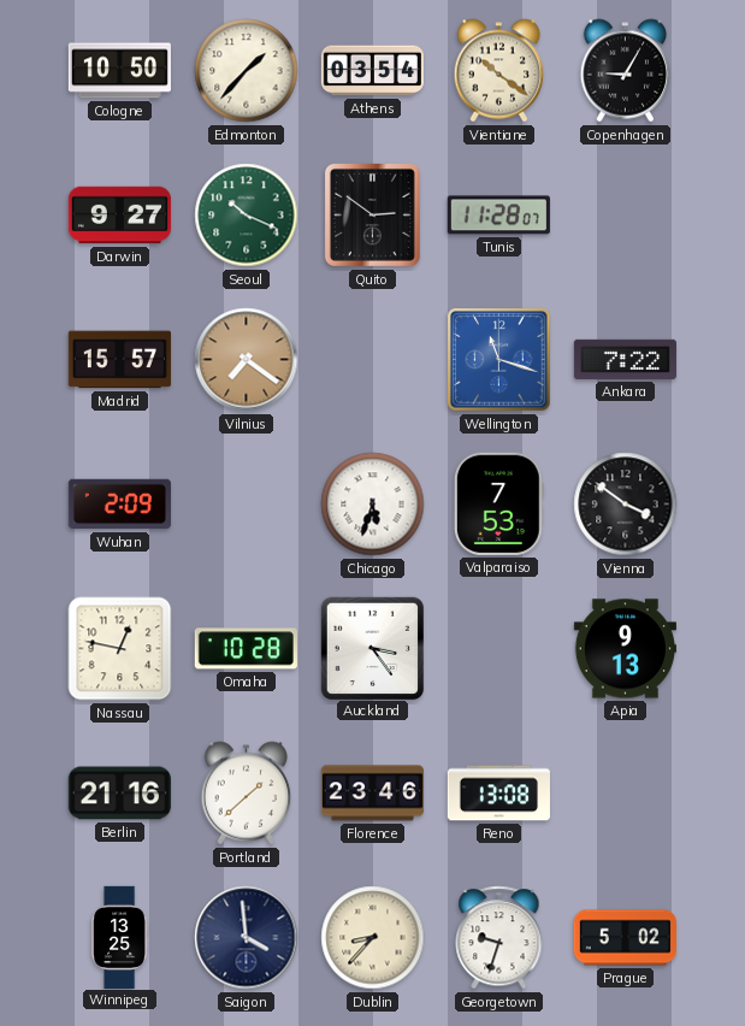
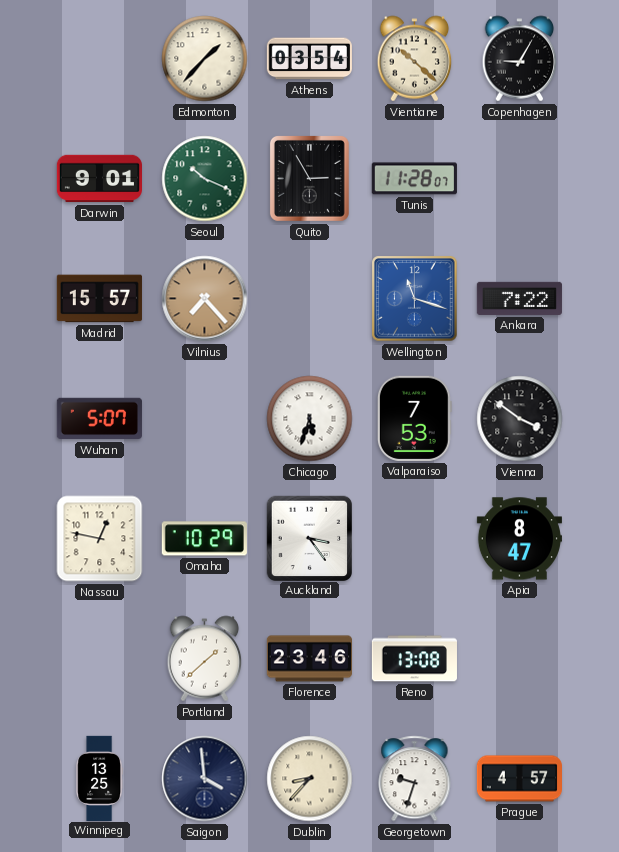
Cologne: 10:50 -> none (119, 71)
Vientiane: 10:21 -> 10:22 (415, 59)
Darwin: 9:27 -> 9:01 (99, 179)
Quito: 2:51 -> 2:55 (309, 178)
Vilnius: 7:21 -> 7:23 (205, 299)
Wuhan: 2:09 -> 5:07 (99, 419)
Omaha: 10:28 -> 10:29 (204, 539)
Apia: 9:13 -> 8:47 (519, 539)
Berlin: 21:16 -> none (119, 794)
Prague: 5:02 -> 4:57 (519, 779)
